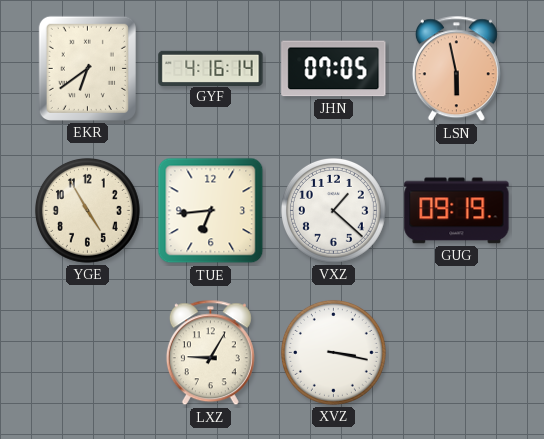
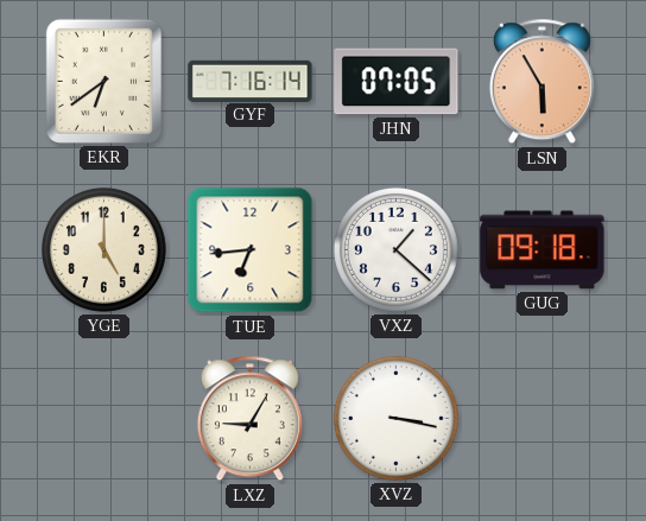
GYF: 4:16 -> 7:16 (251, 81)
LSN: 5:58 -> 5:55 (541, 82)
YGE: 4:55 -> 5:00 (103, 249)
GUG: 09:19 -> 09:18 (543, 250)
